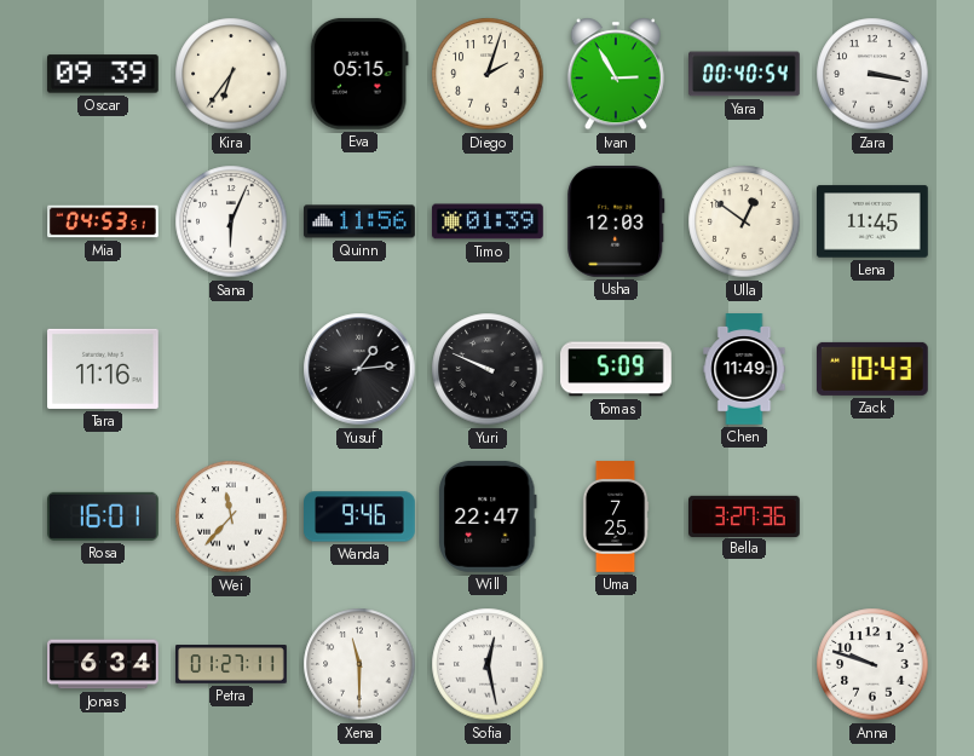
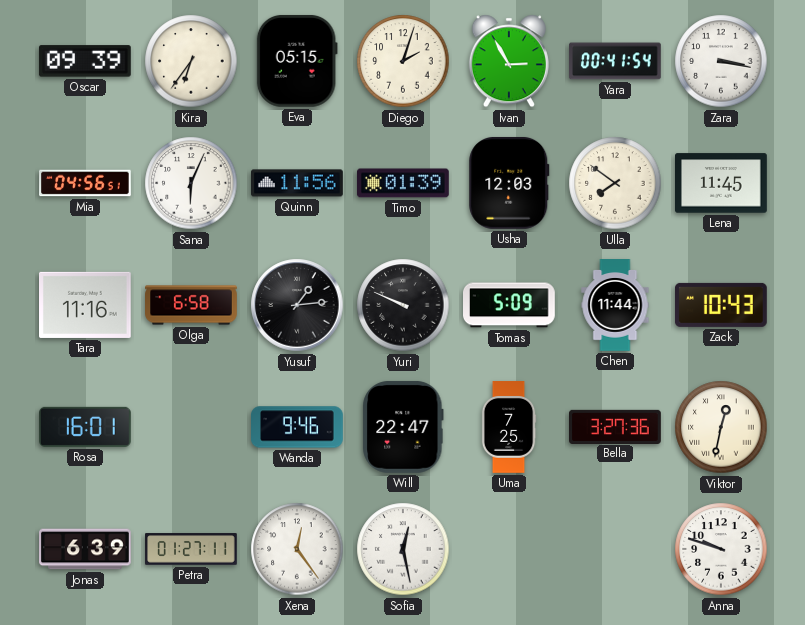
Yara: 00:40 -> 00:41 (616, 61)
Mia: 04:53 -> 04:56 (85, 183)
Ulla: 12:51 -> 7:51 (615, 183)
Olga: none -> 6:58 (191, 305)
Chen: 11:49 -> 11:44 (615, 305)
Wei: 11:37 -> none (231, 516)
Viktor: none -> 12:32 (721, 427)
Jonas: 6:34 -> 6:39 (85, 549)
Xena: 11:30 -> 12:24 (297, 549)
